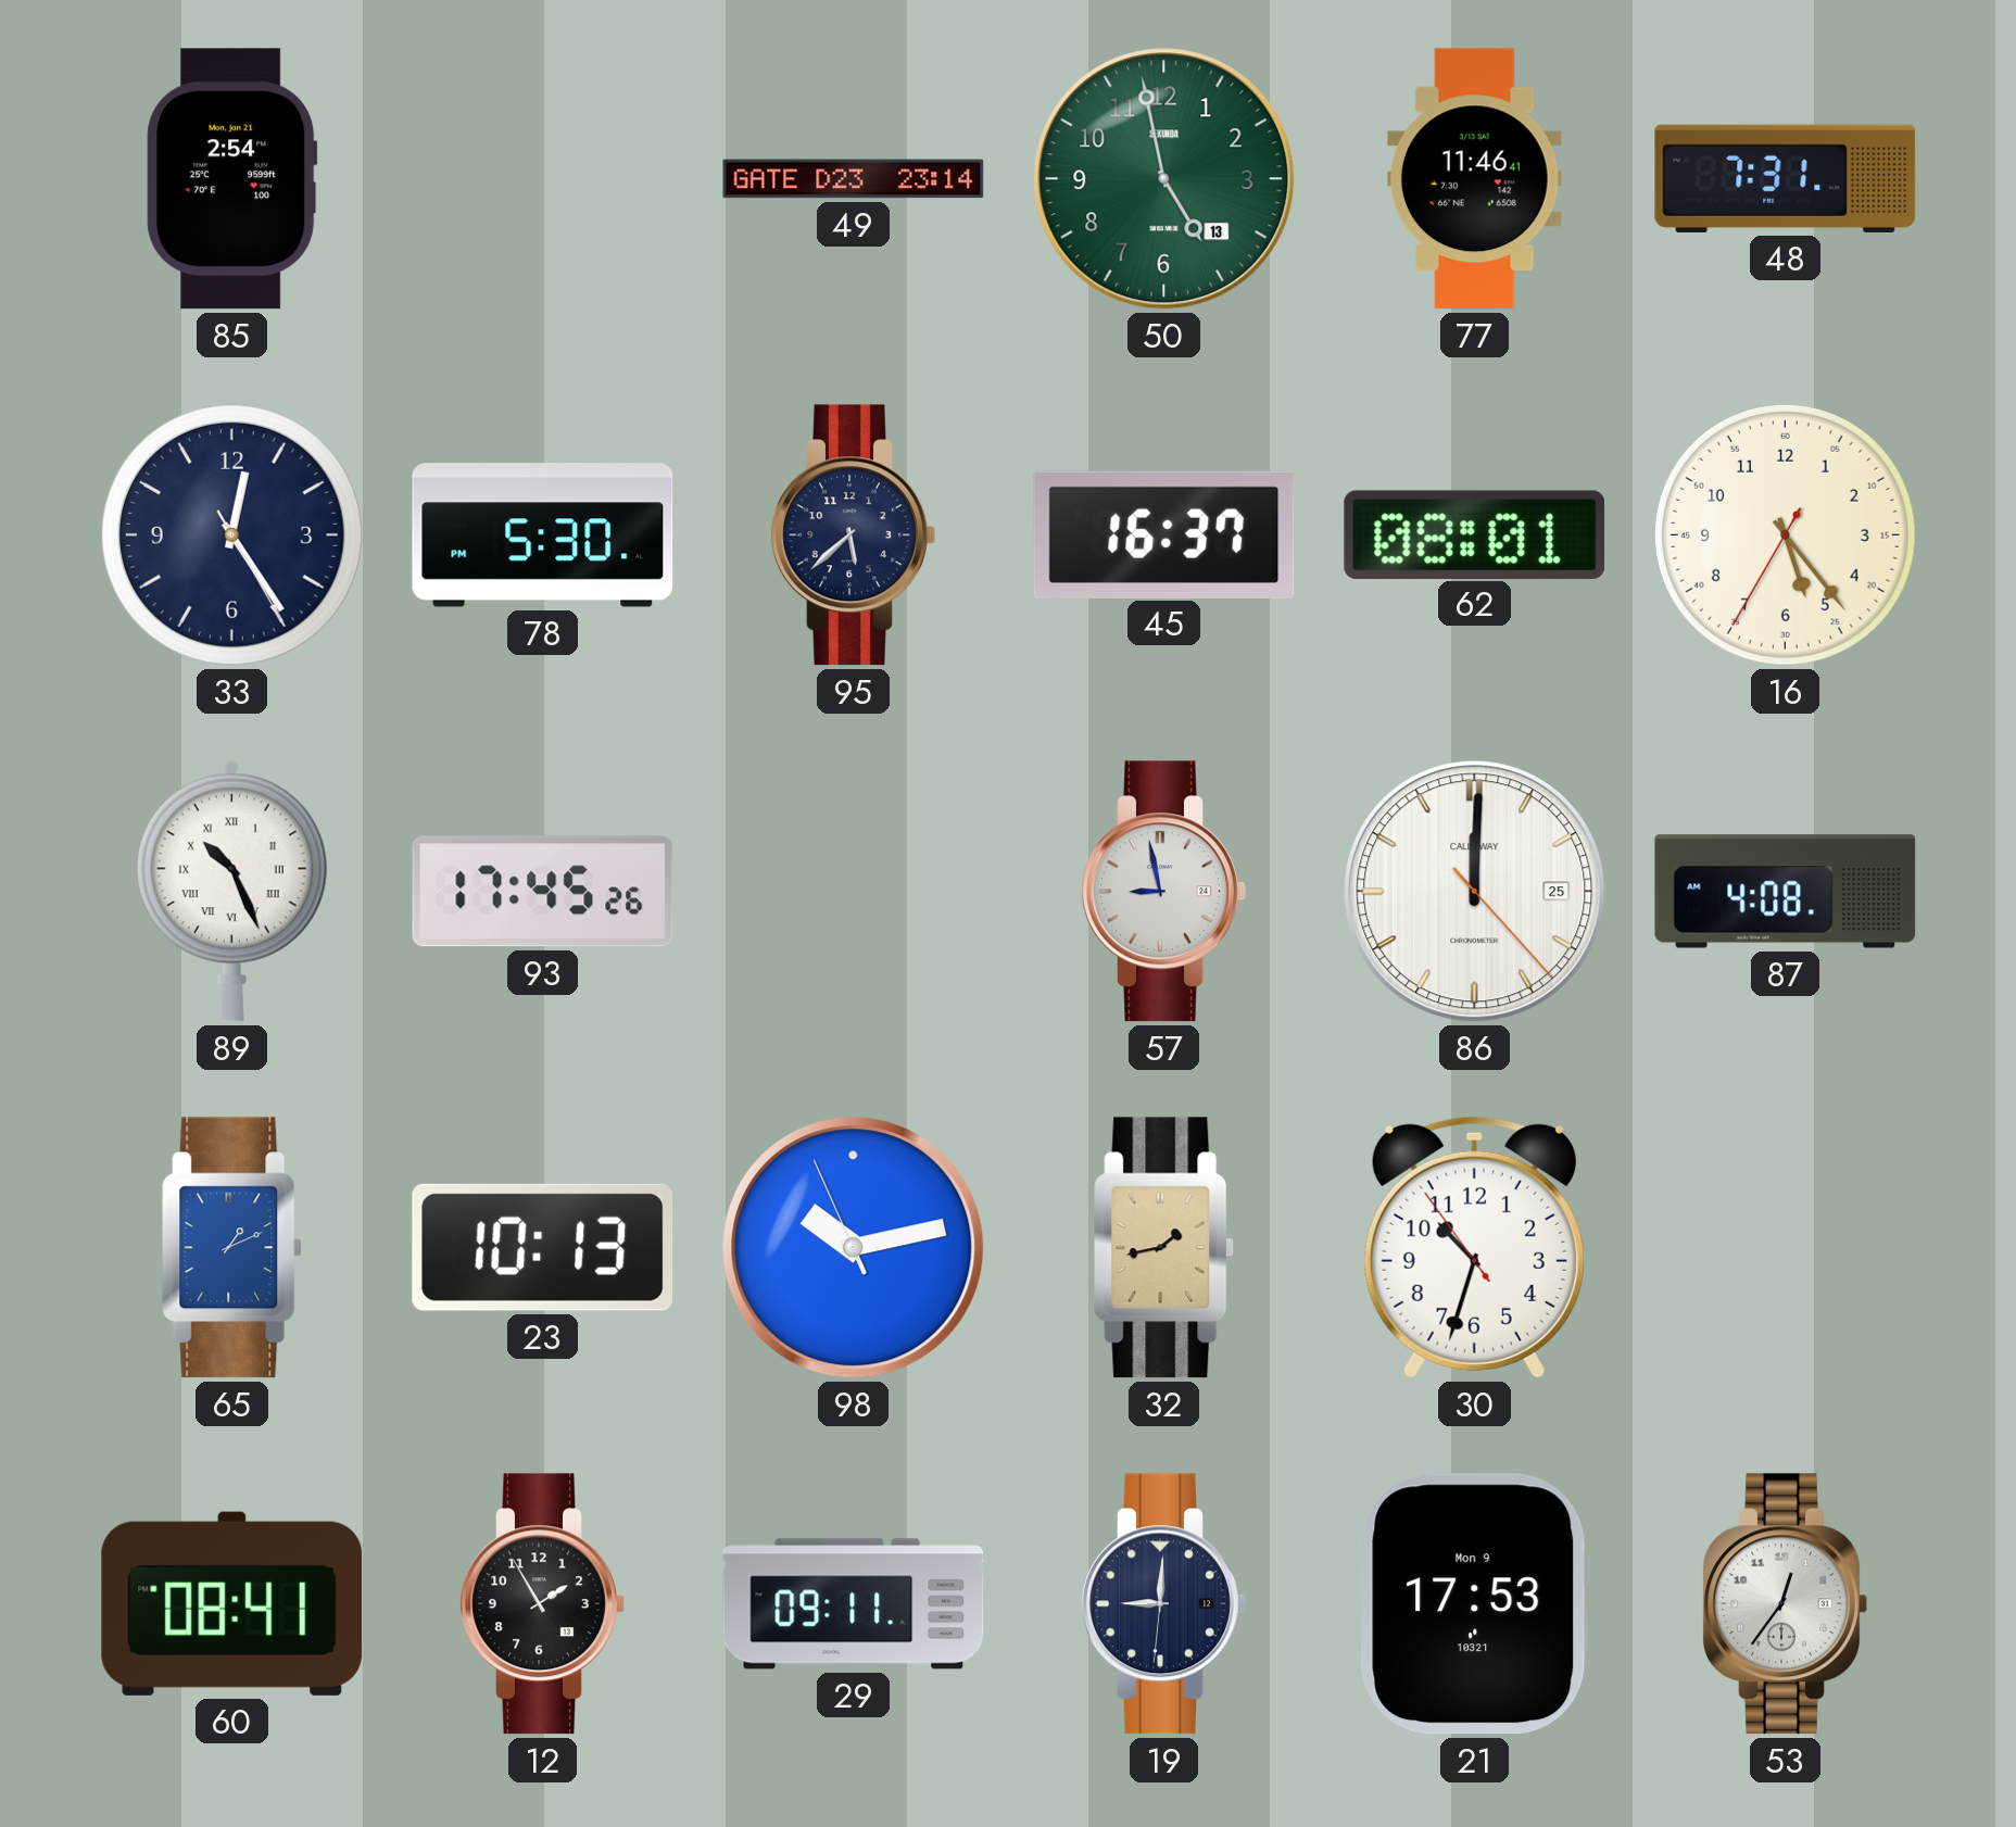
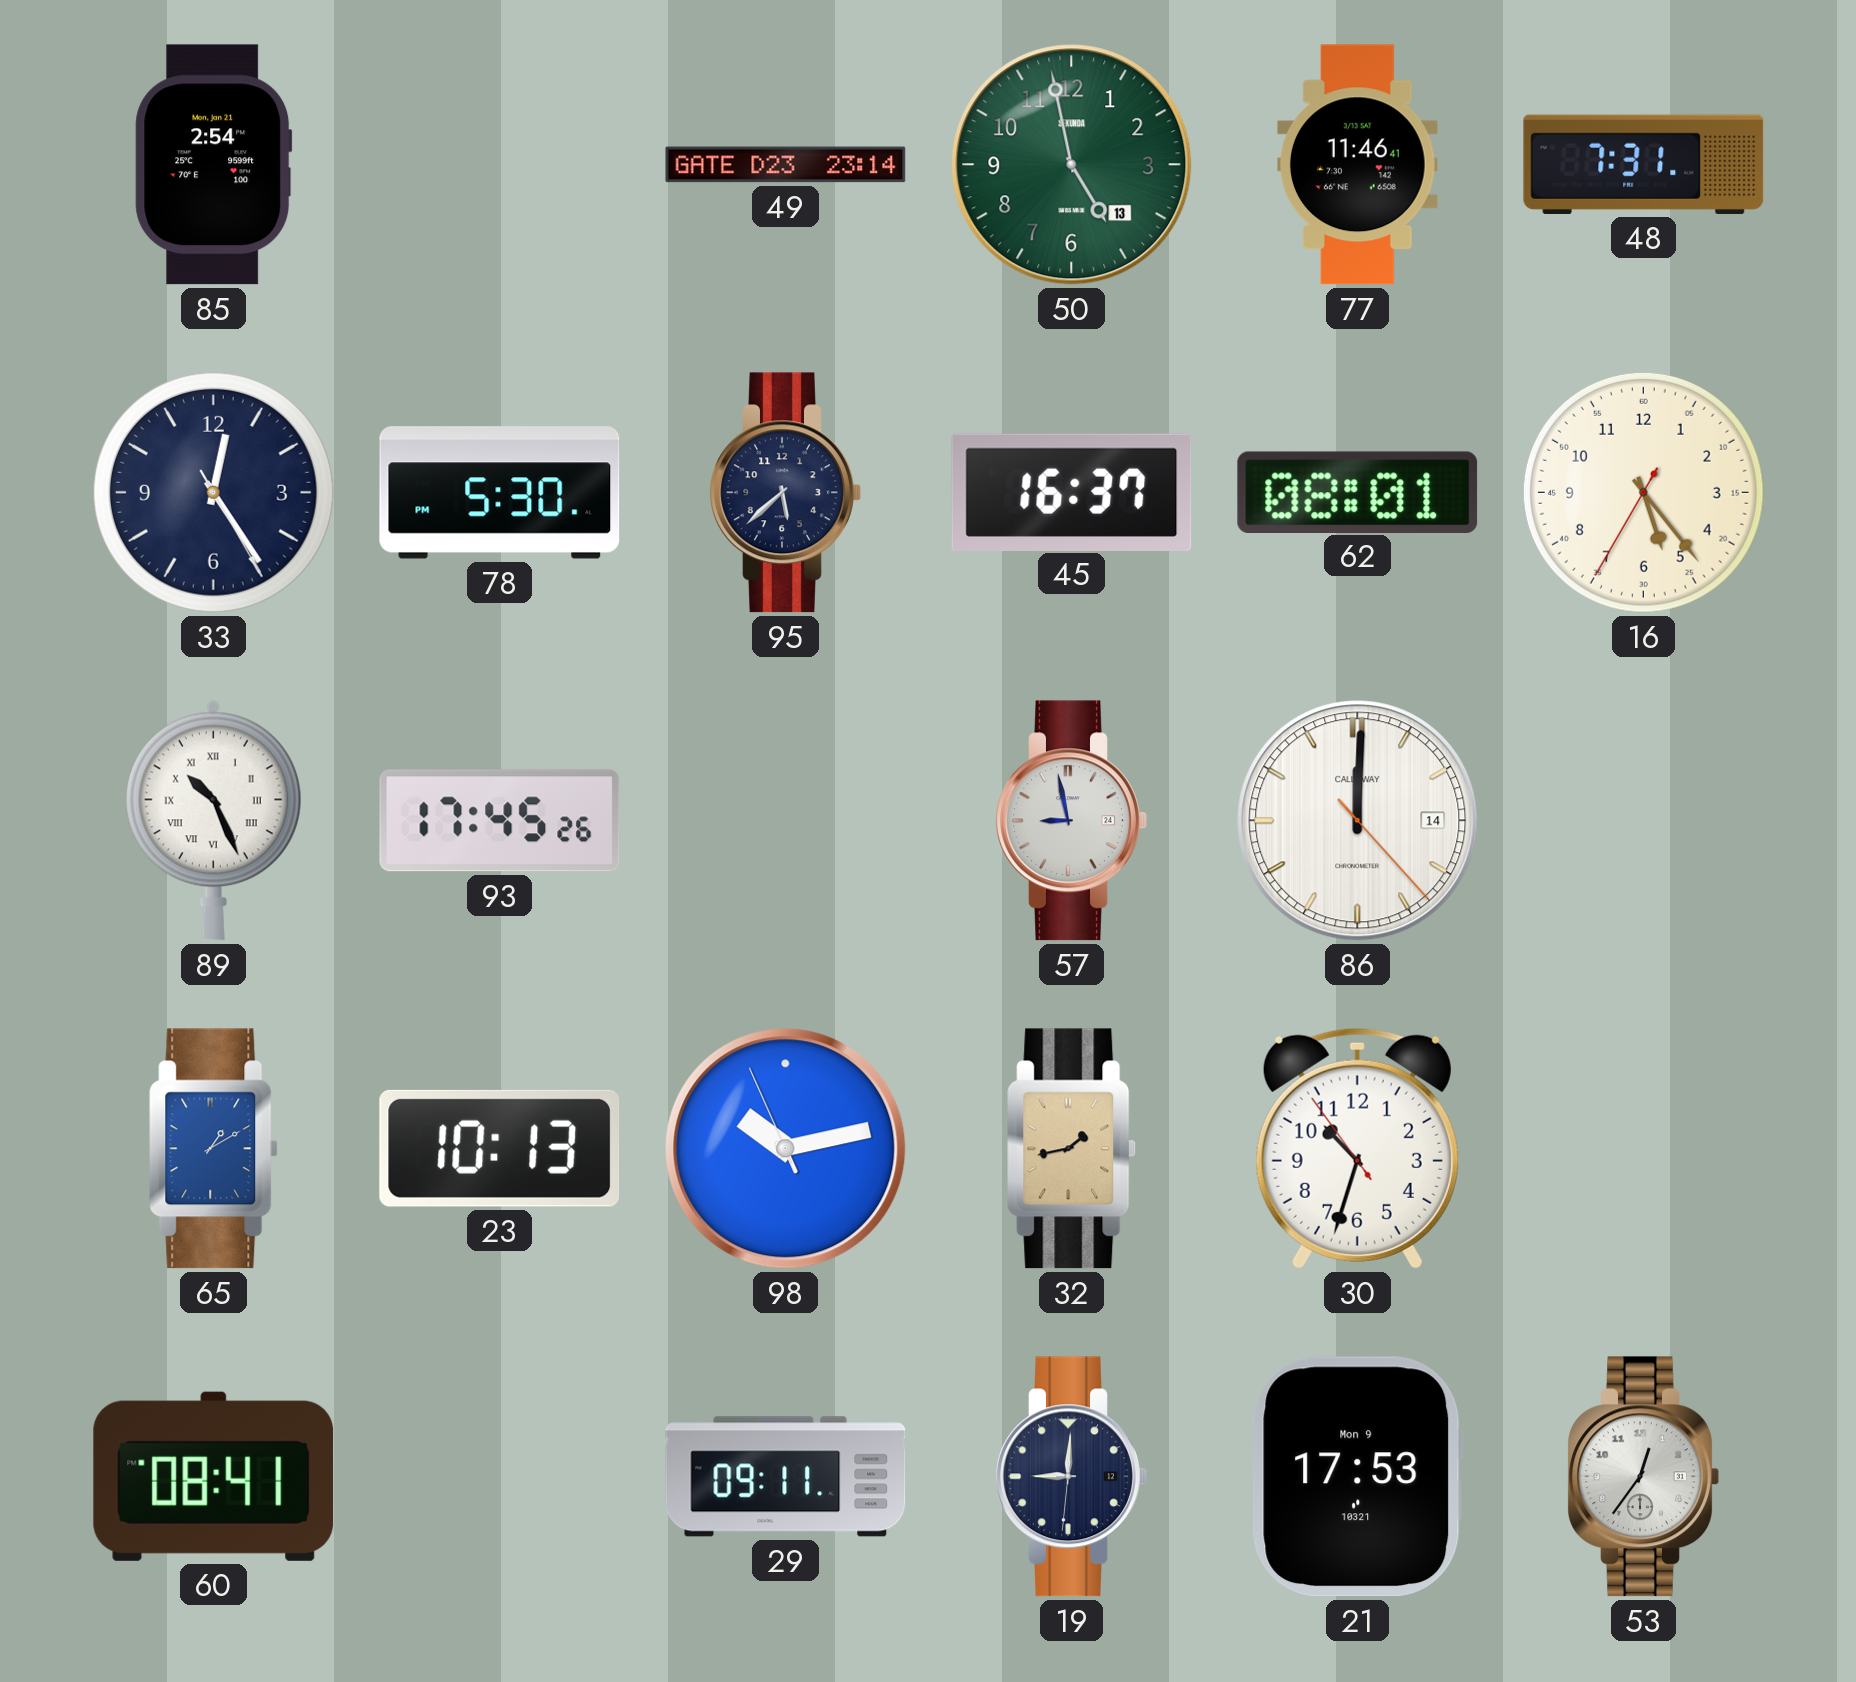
86 date: 25 -> 14 (1358, 821)
87: 4:08 -> none (1786, 892)
65: 1:11 -> 1:10 (214, 1149)
12: 1:55 -> none (542, 1604)
